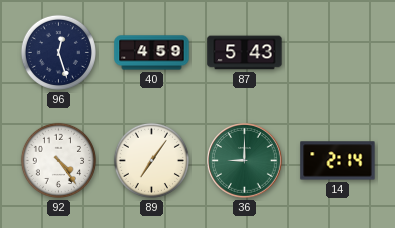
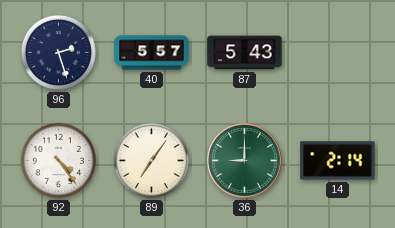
96: 12:27 -> 2:27 (58, 52)
40: 4:59 -> 5:57 (152, 53)
